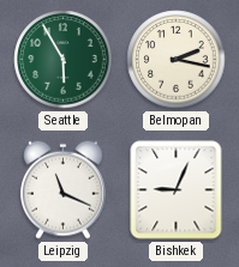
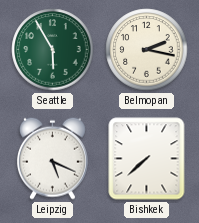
Leipzig: 11:19 -> 5:19 (52, 158)
Bishkek: 9:04 -> 7:38 (147, 159)
